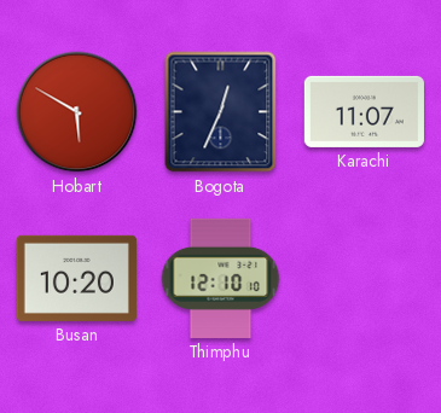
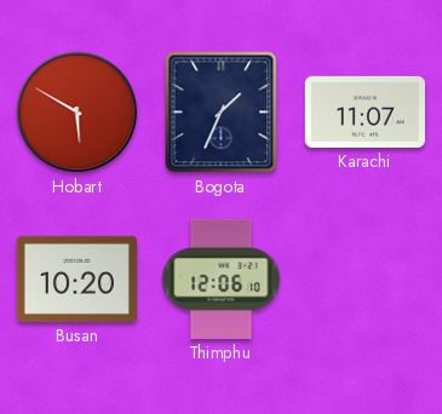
Bogota: 12:34 -> 1:34 (222, 113)
Thimphu: 12:10 -> 12:06 (222, 278)
